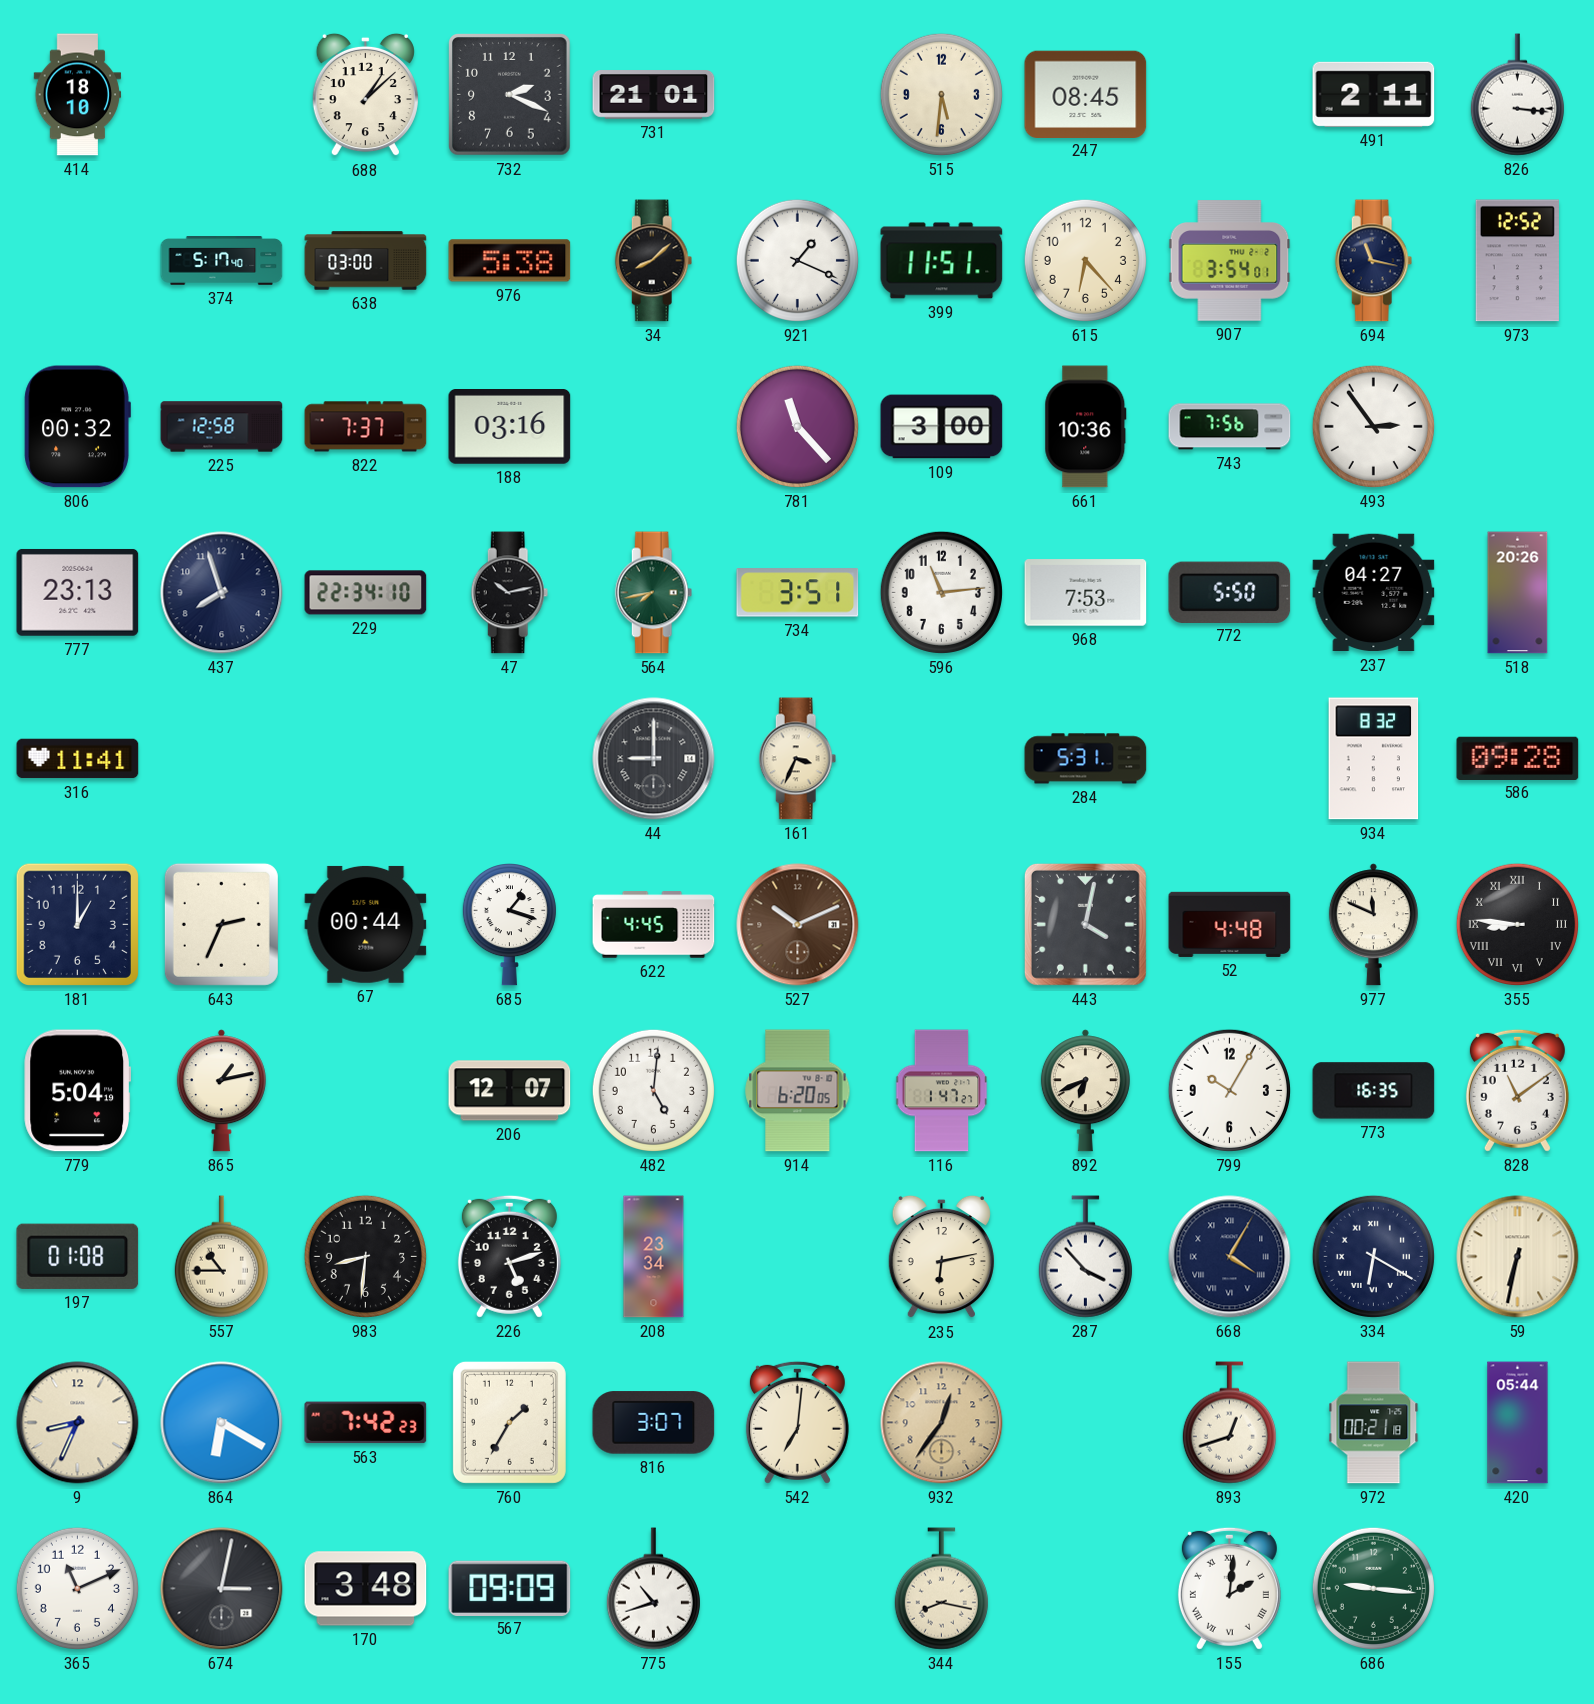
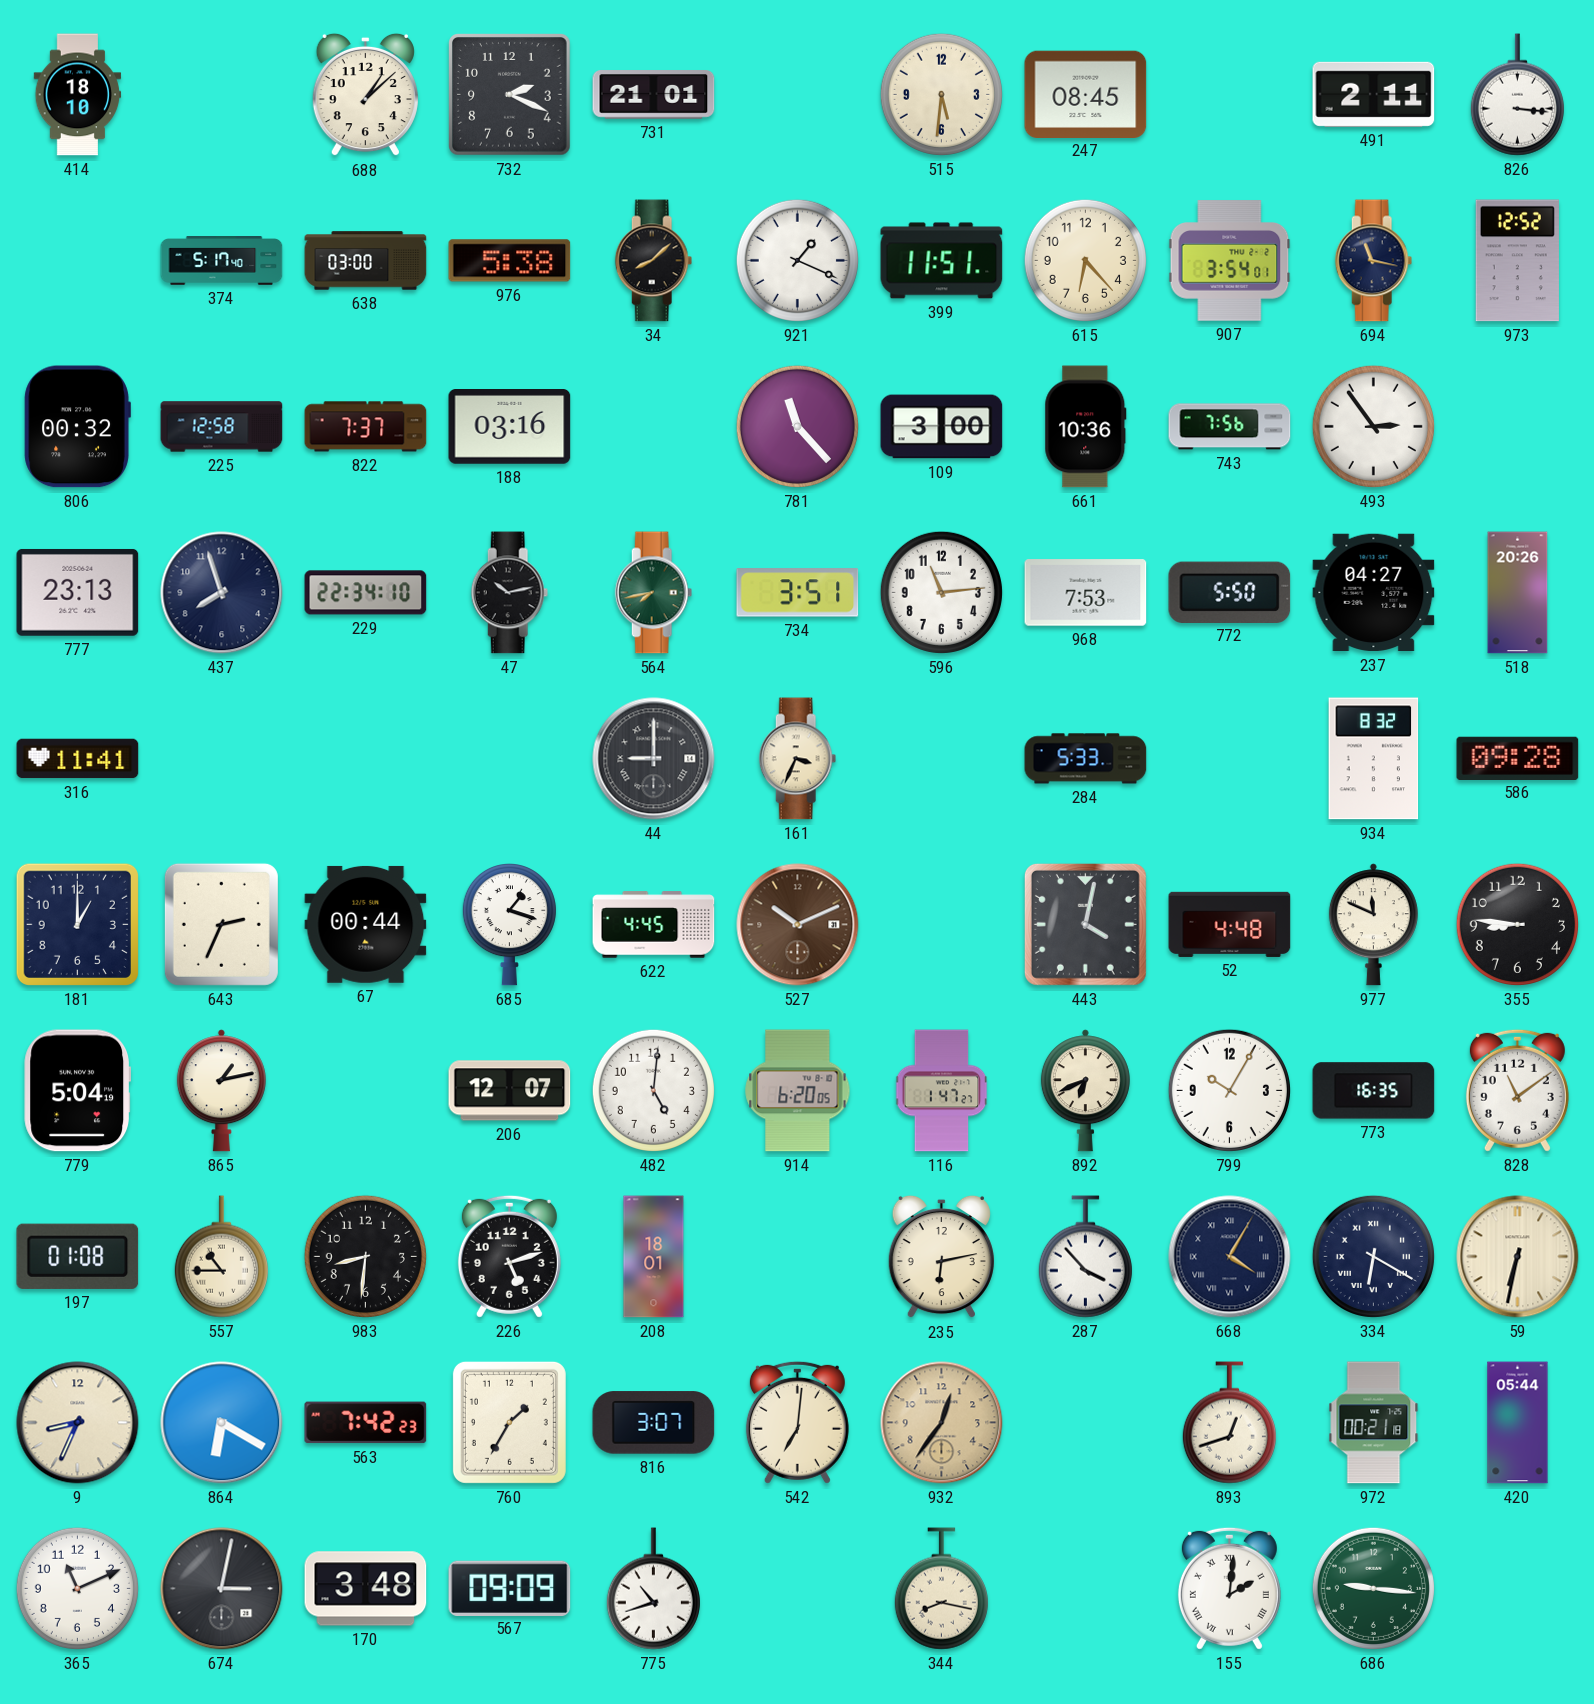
284: 5:31 -> 5:33 (1086, 759)
355 numerals: Roman -> Arabic (1517, 924)
208: 23:34 -> 18:01 (654, 1257)
